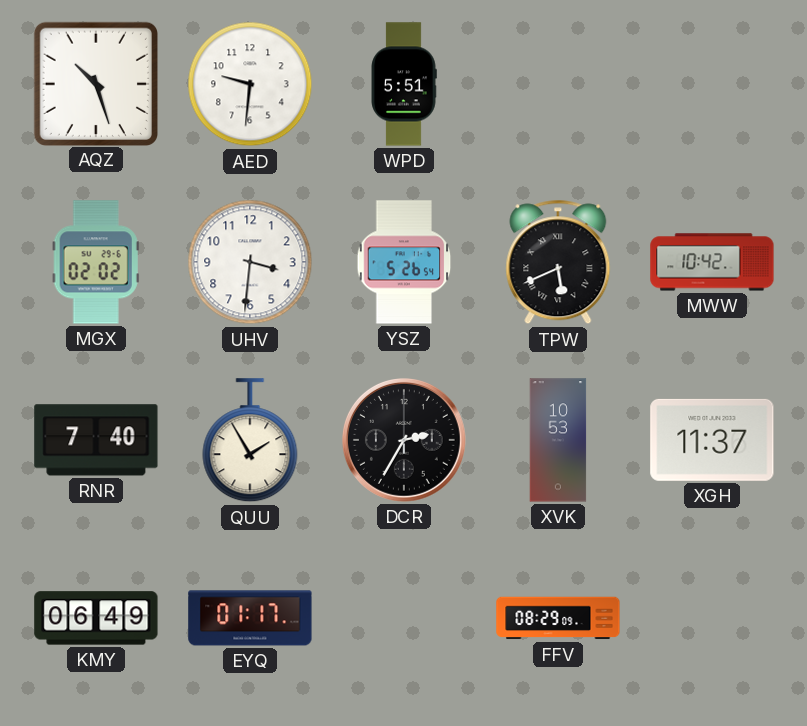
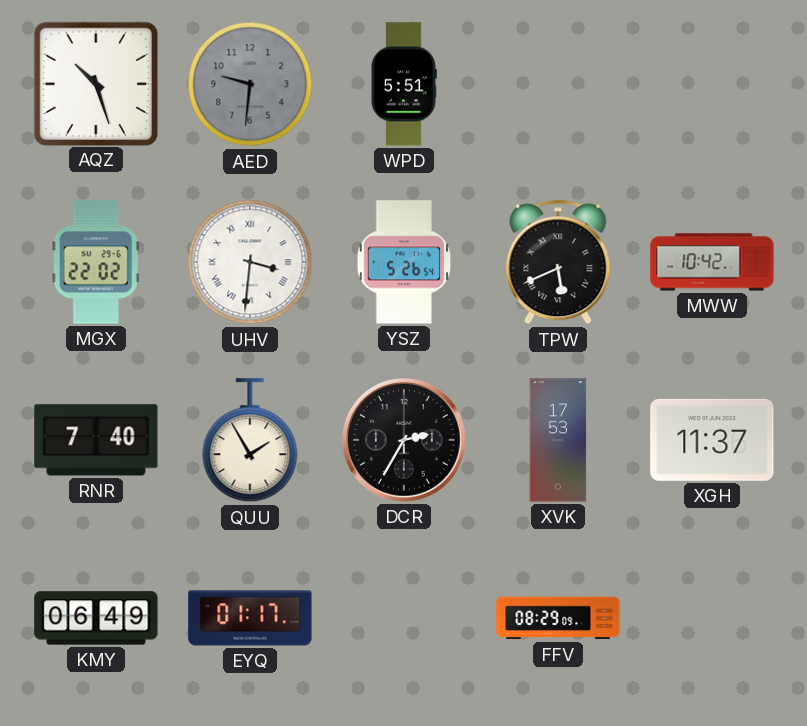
AED dial: white -> grey (250, 84)
MGX: 02:02 -> 22:02 (96, 262)
UHV numerals: Arabic -> Roman (250, 262)
XVK: 10:53 -> 17:53 (558, 440)
